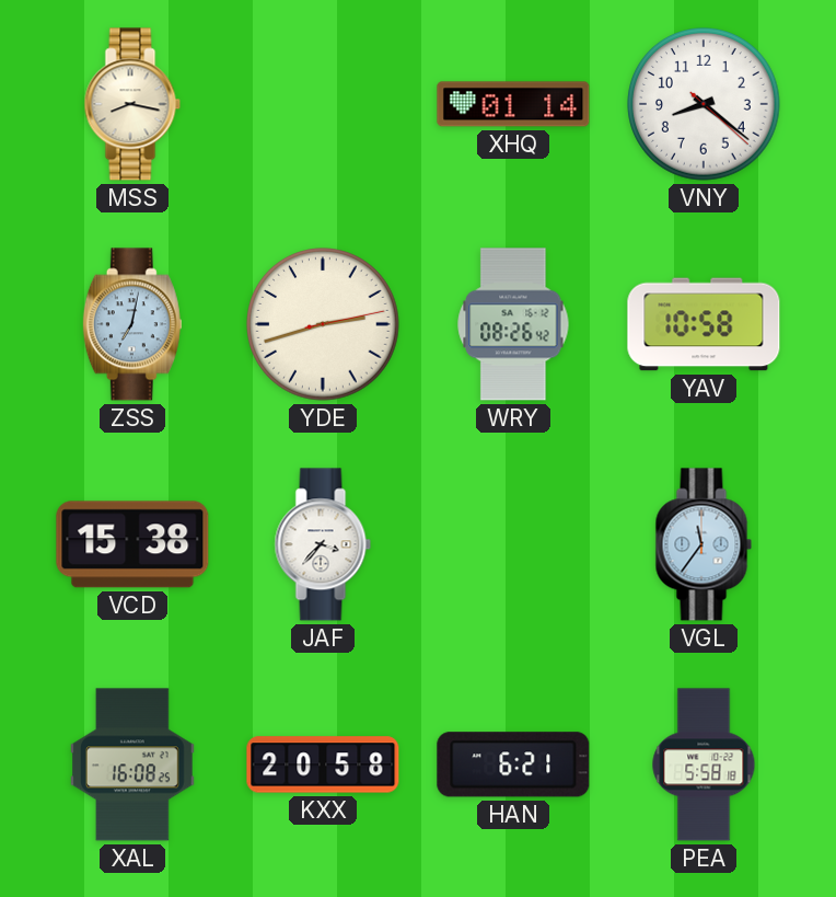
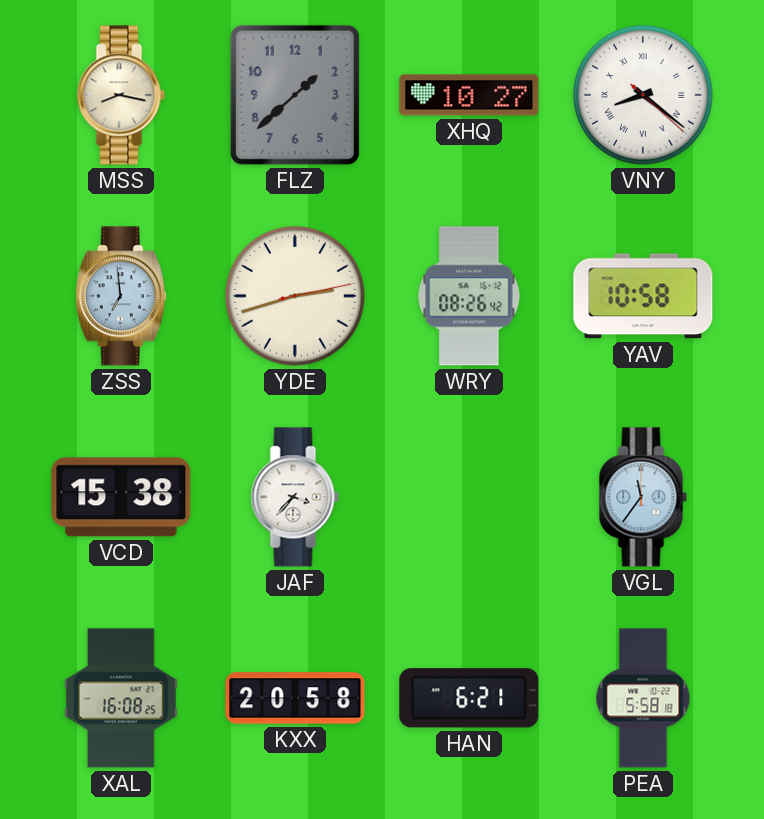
FLZ: none -> 1:38 (295, 95)
XHQ: 01:14 -> 10:27 (469, 95)
VNY numerals: Arabic -> Roman (643, 95)
ZSS: 7:02 -> 6:59 (121, 296)
